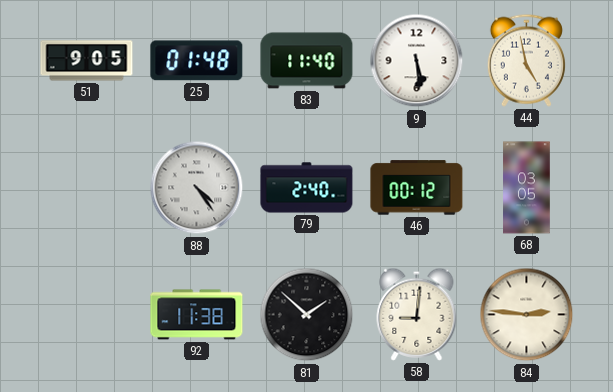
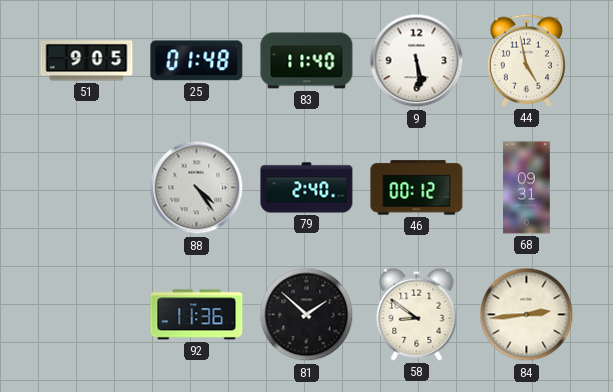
68: 03:05 -> 09:31 (527, 188)
92: 11:38 -> 11:36 (197, 315)
58: 9:01 -> 8:51 (417, 314)
84: 2:46 -> 2:44 (527, 315)
